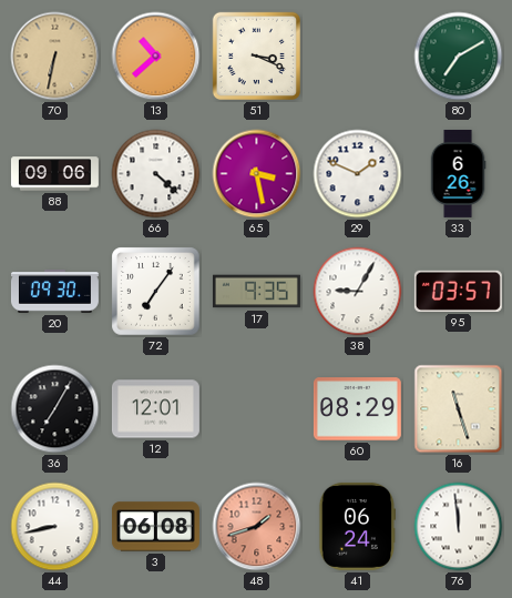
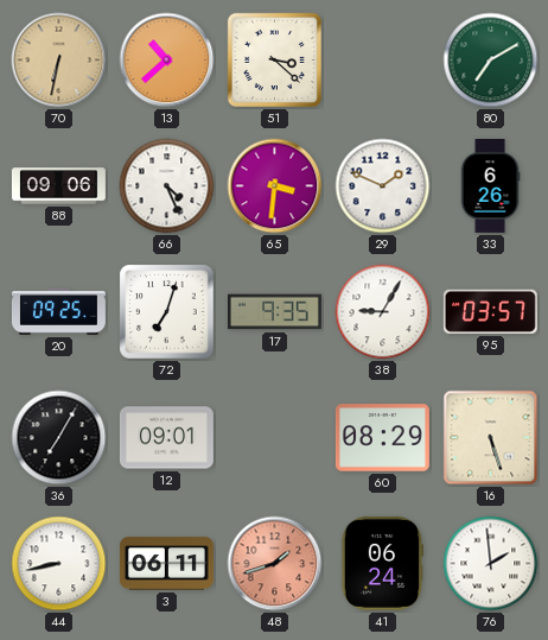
51: 3:19 -> 3:22 (274, 59)
66: 4:22 -> 4:26 (167, 186)
65: 3:28 -> 3:31 (275, 186)
20: 09:30 -> 09:25 (58, 312)
72: 7:06 -> 7:03 (167, 312)
12: 12:01 -> 09:01 (166, 438)
16: 11:27 -> 5:27 (491, 438)
3: 06:08 -> 06:11 (166, 564)
76: 11:59 -> 1:59 (491, 564)
